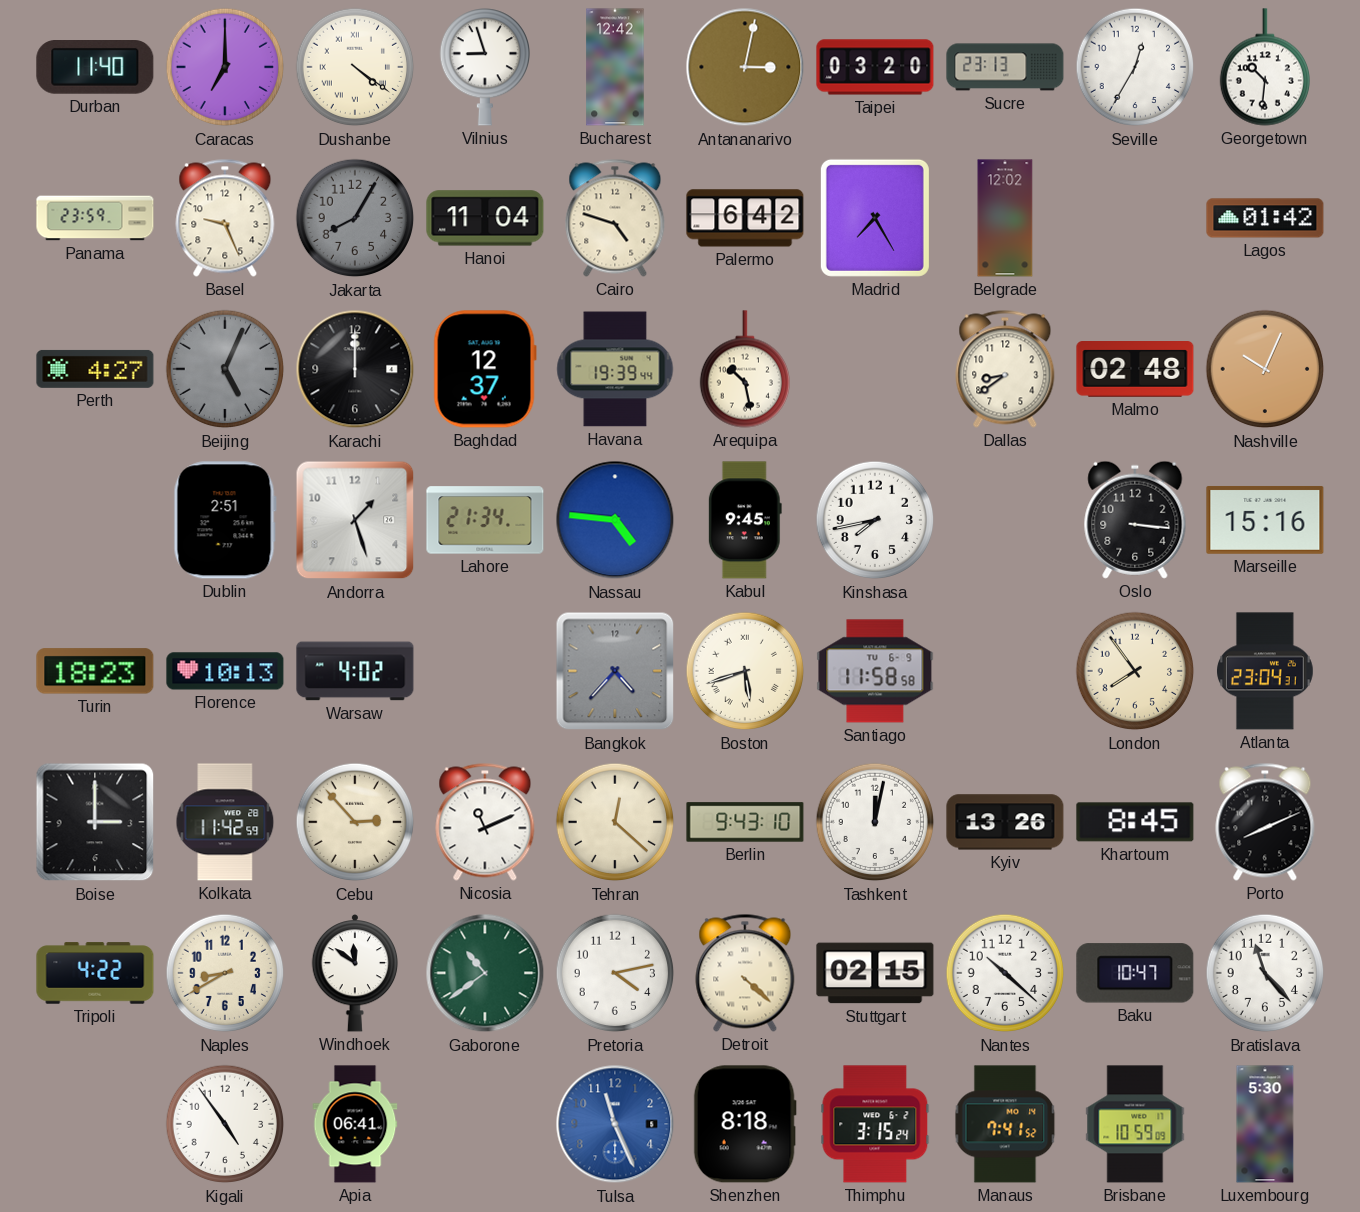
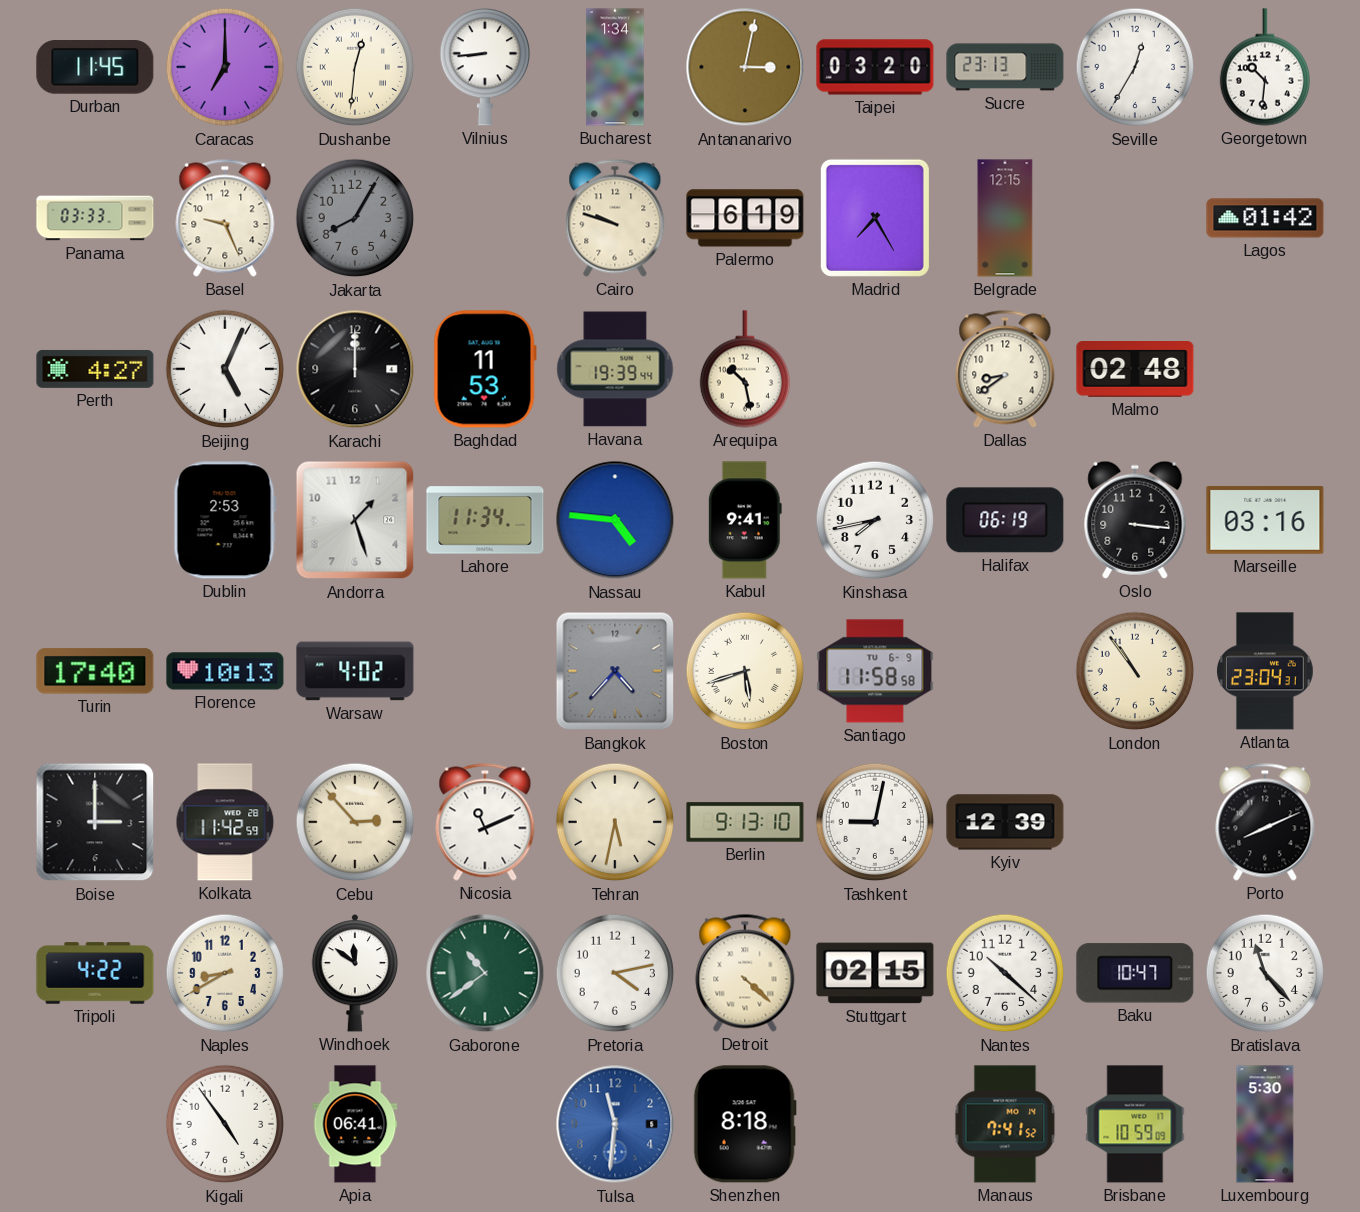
Durban: 11:40 -> 11:45 (95, 68)
Dushanbe: 4:21 -> 12:31 (355, 67)
Vilnius: 8:57 -> 8:44 (484, 67)
Bucharest: 12:42 -> 1:34 (615, 67)
Panama: 23:59 -> 03:33 (95, 218)
Hanoi: 11:04 -> none (485, 218)
Cairo: 4:48 -> 9:48 (615, 218)
Palermo: 6:42 -> 6:19 (745, 218)
Belgrade: 12:02 -> 12:15 (1005, 218)
Beijing dial: grey -> white (225, 369)
Baghdad: 12:37 -> 11:53 (485, 369)
Nashville: 10:04 -> none (1265, 369)
Dublin: 2:51 -> 2:53 (225, 520)
Lahore: 21:34 -> 11:34 (485, 520)
Kabul: 9:45 -> 9:41 (745, 520)
Halifax: none -> 06:19 (1005, 520)
Marseille: 15:16 -> 03:16 (1265, 520)
Turin: 18:23 -> 17:40 (95, 671)
London: 7:54 -> 10:54 (1135, 671)
Tehran: 12:22 -> 5:32 (615, 822)
Berlin: 9:43 -> 9:13 (745, 822)
Tashkent: 12:02 -> 9:02 (875, 822)
Kyiv: 13:26 -> 12:39 (1005, 822)
Khartoum: 8:45 -> none (1135, 822)
Tulsa: 11:26 -> 11:31 (615, 1124)
Thimphu: 3:15 -> none (875, 1124)
